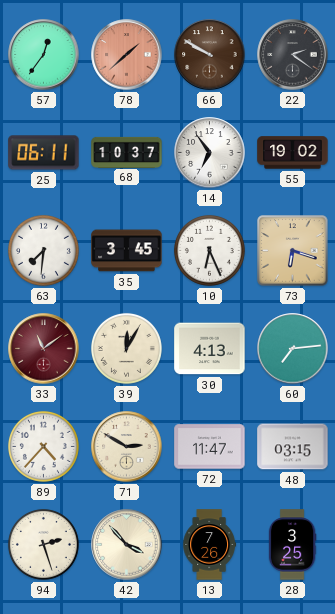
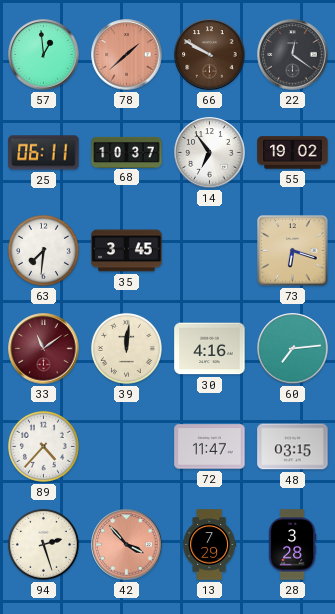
57: 12:36 -> 12:59 (44, 55)
22: 2:21 -> 12:21 (293, 55)
10: 6:26 -> none (209, 250)
39: 12:05 -> 12:01 (126, 348)
30: 4:13 -> 4:16 (210, 349)
71: 2:50 -> none (127, 447)
42 dial: cream -> salmon (127, 545)
13: 7:26 -> 7:29 (210, 545)
28: 3:25 -> 3:28 (292, 545)
